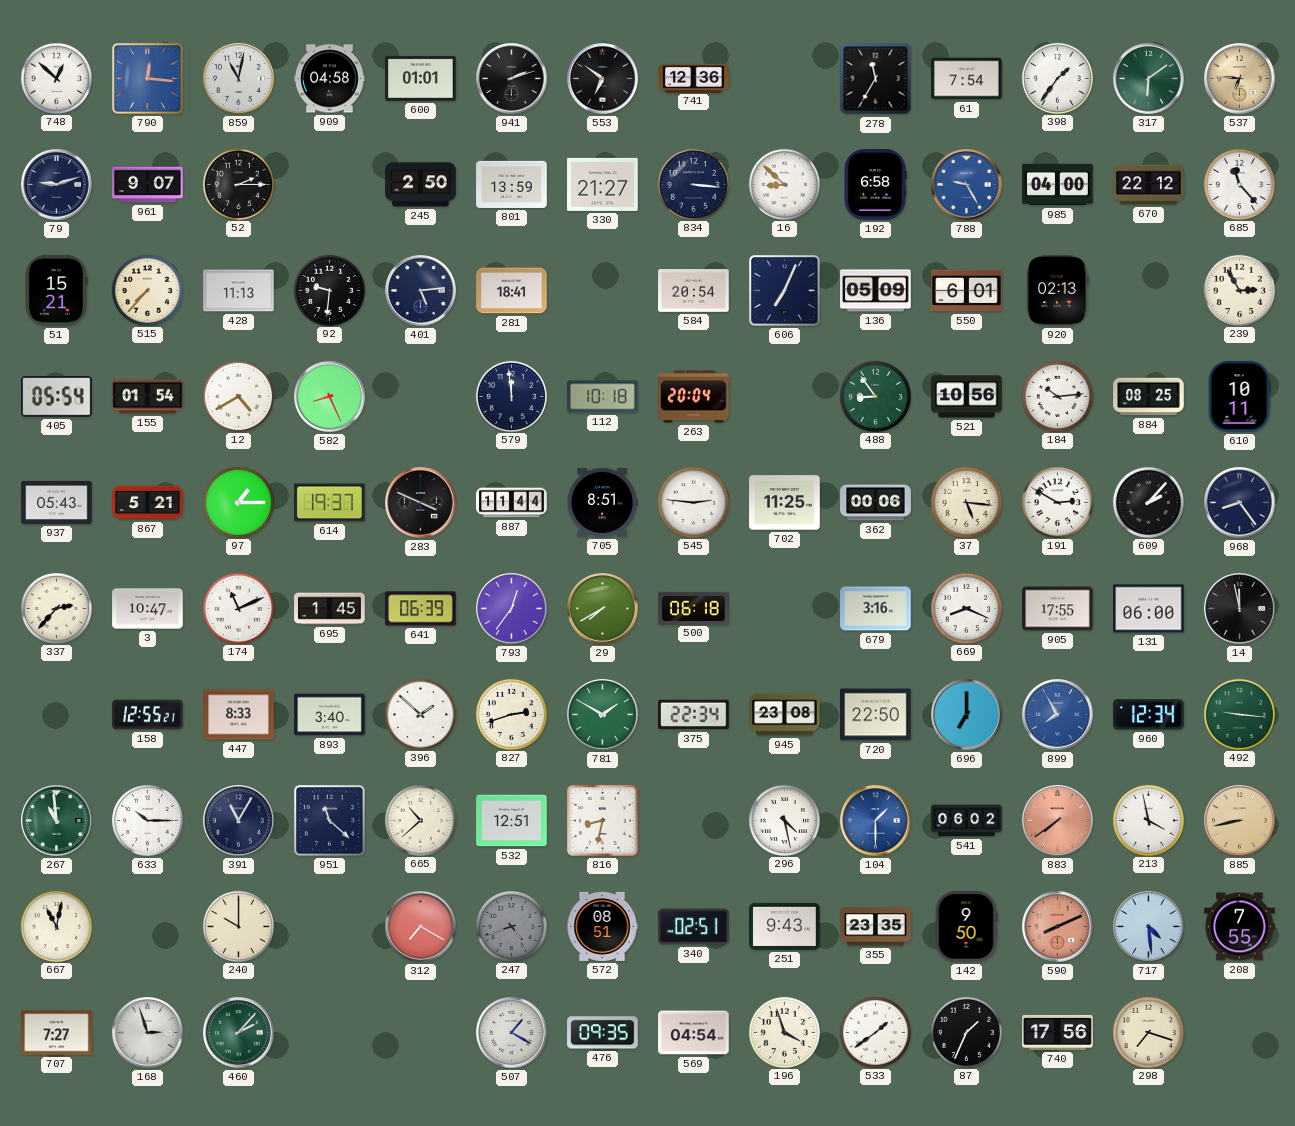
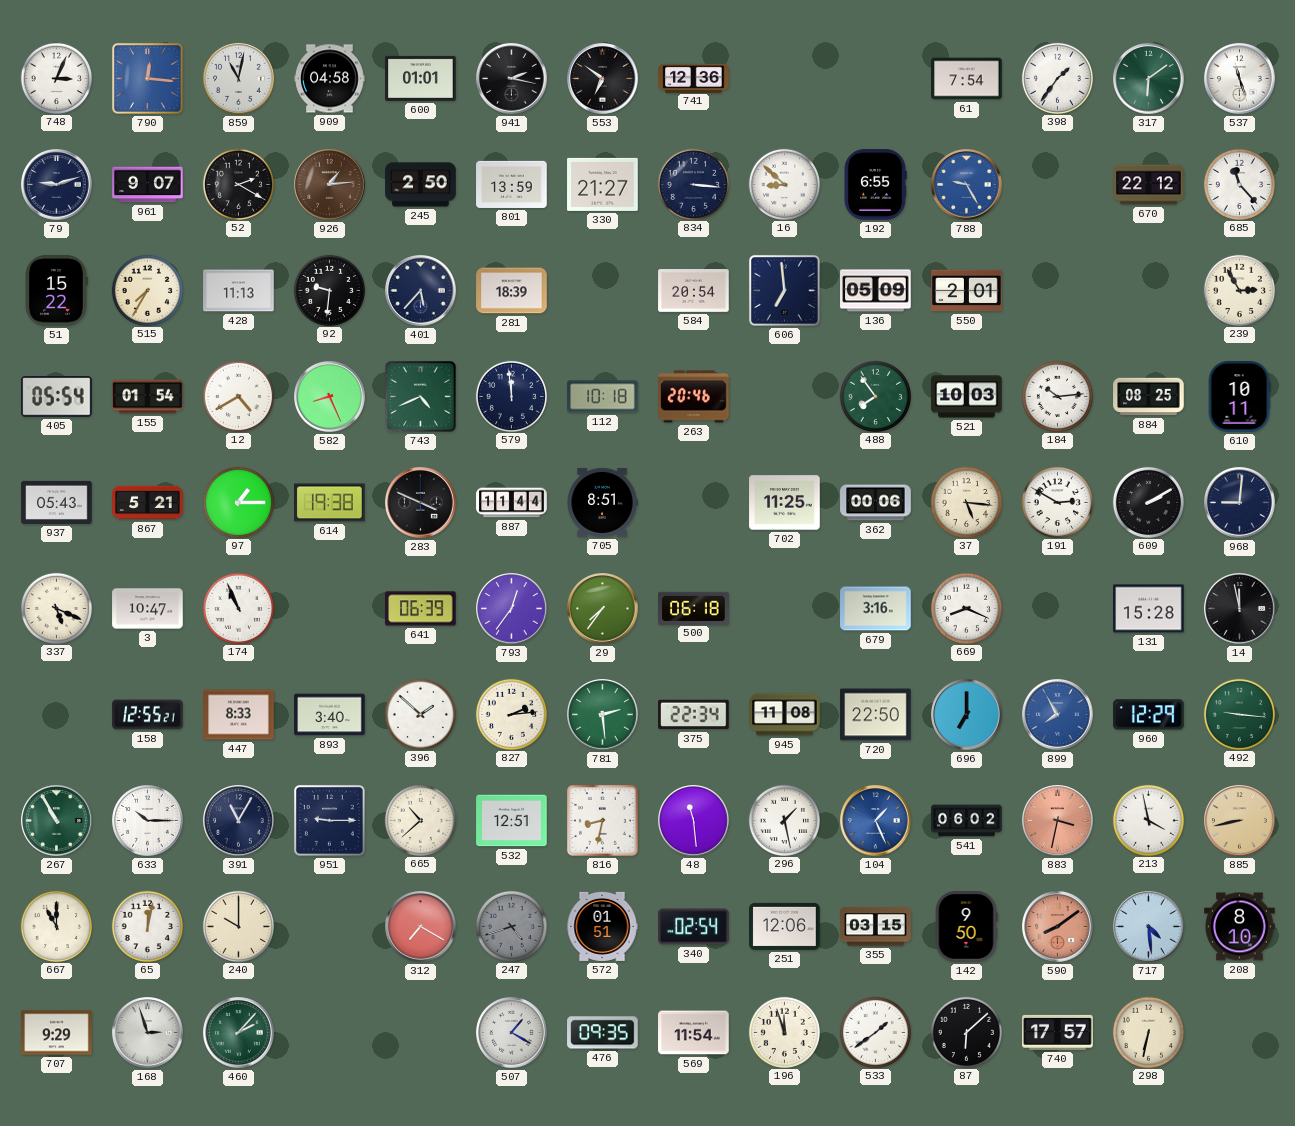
748: 12:52 -> 3:04 (56, 78)
941: 2:12 -> 2:17 (512, 79)
278: 11:35 -> none (876, 79)
537: 6:46 -> 11:27 (1240, 79)
537 dial: champagne -> white (1240, 79)
52: 2:15 -> 2:20 (238, 184)
926: none -> 1:14 (330, 185)
192: 6:58 -> 6:55 (875, 185)
985: 04:00 -> none (1058, 185)
51: 15:21 -> 15:22 (56, 291)
515: 7:37 -> 7:35 (147, 290)
401: 5:14 -> 5:37 (421, 291)
281: 18:41 -> 18:39 (512, 291)
606: 7:04 -> 6:59 (784, 290)
550: 6:01 -> 2:01 (967, 291)
920: 02:13 -> none (1058, 291)
743: none -> 4:41 (420, 396)
263: 20:04 -> 20:46 (694, 397)
488: 8:54 -> 7:54 (875, 396)
521: 10:56 -> 10:03 (967, 397)
614: 19:37 -> 19:38 (330, 503)
545: 2:46 -> none (693, 502)
609: 2:07 -> 2:10 (1148, 502)
968: 8:24 -> 9:01 (1240, 503)
337: 2:37 -> 5:19 (56, 608)
174: 11:11 -> 10:56 (238, 608)
695: 1:45 -> none (330, 609)
29: 7:40 -> 7:36 (603, 609)
905: 17:55 -> none (1058, 609)
131: 06:00 -> 15:28 (1149, 609)
827: 2:42 -> 2:14 (511, 714)
781: 1:50 -> 2:29 (603, 715)
945: 23:08 -> 11:08 (785, 715)
960: 12:34 -> 12:29 (1149, 715)
267: 10:59 -> 10:55 (57, 821)
951: 11:22 -> 9:15 (329, 820)
48: none -> 11:29 (694, 821)
296: 4:28 -> 1:28 (784, 820)
104: 1:30 -> 1:26 (876, 821)
883: 7:39 -> 3:32 (1058, 821)
667: 11:02 -> 11:00 (56, 926)
65: none -> 12:02 (147, 926)
572: 08:51 -> 01:51 (602, 926)
340: 02:51 -> 02:54 (694, 927)
251: 9:43 -> 12:06 (785, 926)
355: 23:35 -> 03:15 (876, 927)
590: 8:11 -> 8:09 (1058, 927)
208: 7:55 -> 8:10 (1240, 927)
707: 7:27 -> 9:29 (57, 1033)
569: 04:54 -> 11:54 (694, 1033)
196: 3:57 -> 11:57 (784, 1032)
87: 1:34 -> 6:08 (966, 1032)
740: 17:56 -> 17:57 (1058, 1032)
298: 7:18 -> 6:32 (1148, 1032)
